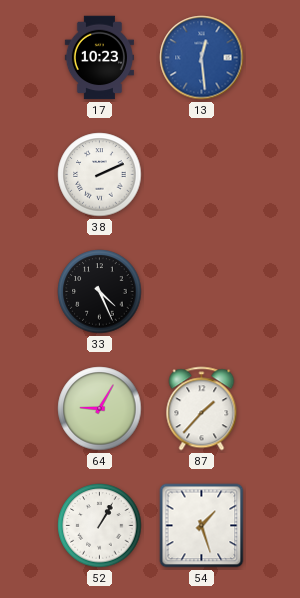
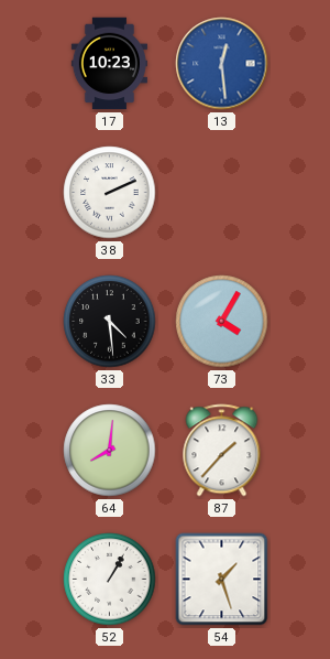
33: 4:26 -> 4:29 (110, 322)
73: none -> 4:05 (222, 322)
64: 9:05 -> 8:01 (110, 451)
